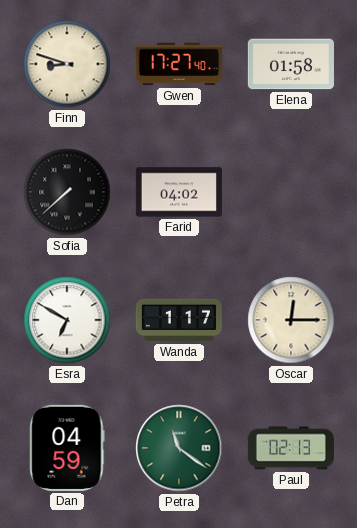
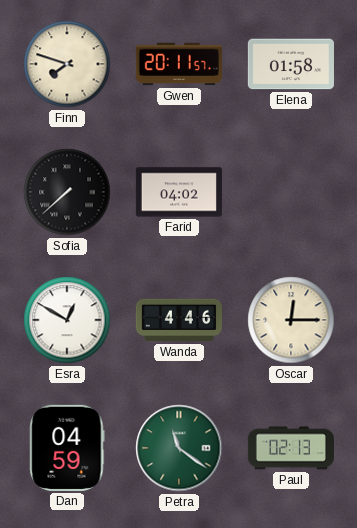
Finn: 8:48 -> 7:48 (67, 64)
Gwen: 17:27 -> 20:11 (179, 64)
Esra: 6:50 -> 12:50 (67, 320)
Wanda: 1:17 -> 4:46 (179, 320)
